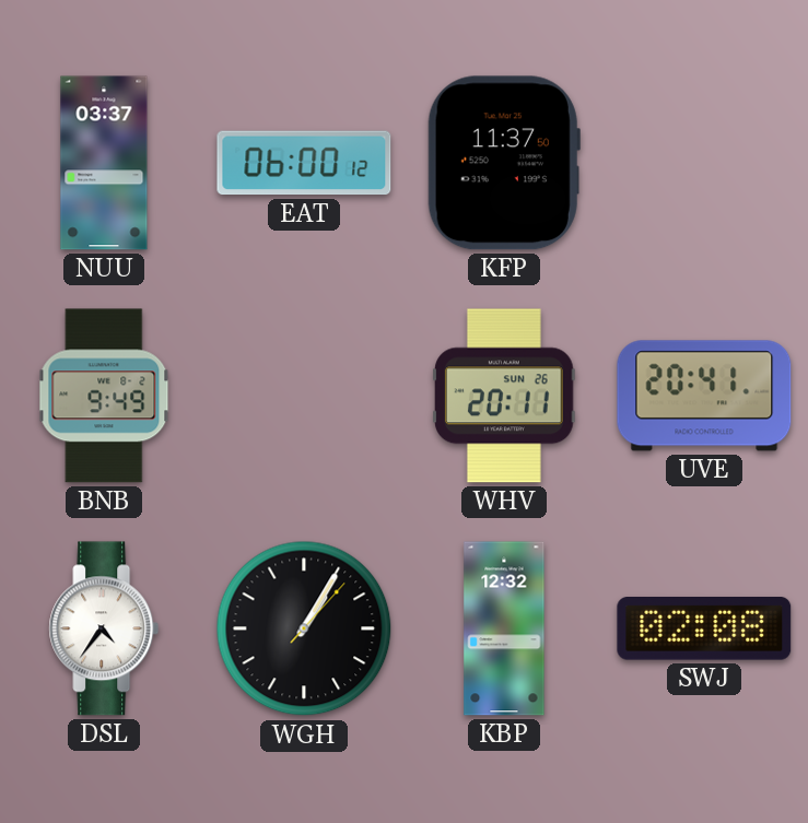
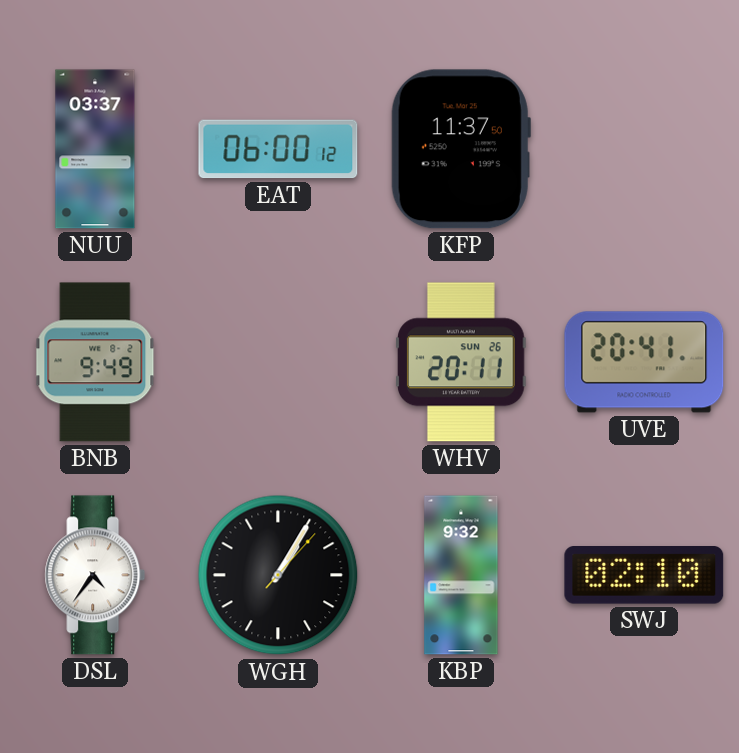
KBP: 12:32 -> 9:32 (461, 575)
SWJ: 02:08 -> 02:10 (644, 576)
